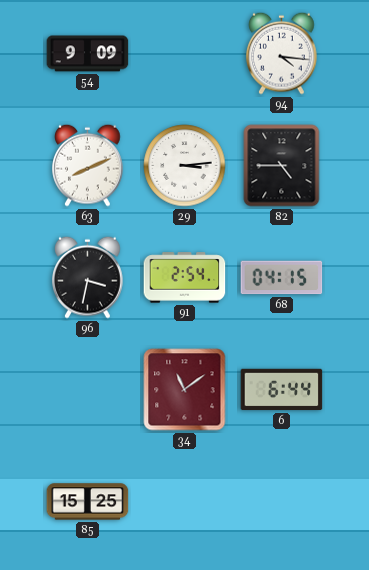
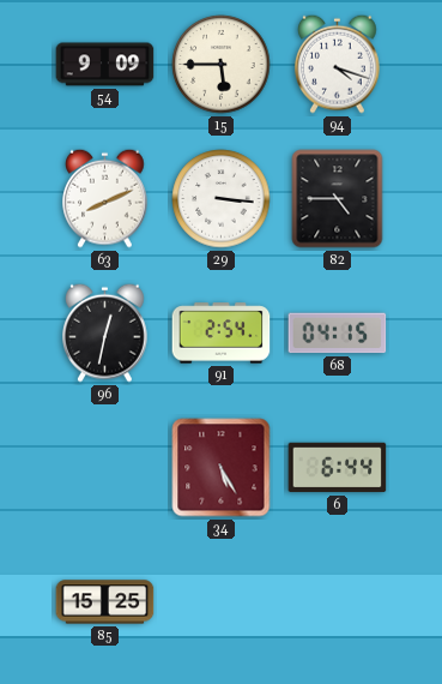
15: none -> 5:45 (222, 65)
94: 4:16 -> 4:18 (338, 64)
29: 3:14 -> 3:16 (222, 199)
96: 3:32 -> 12:32 (105, 332)
34: 11:09 -> 5:25 (222, 468)
